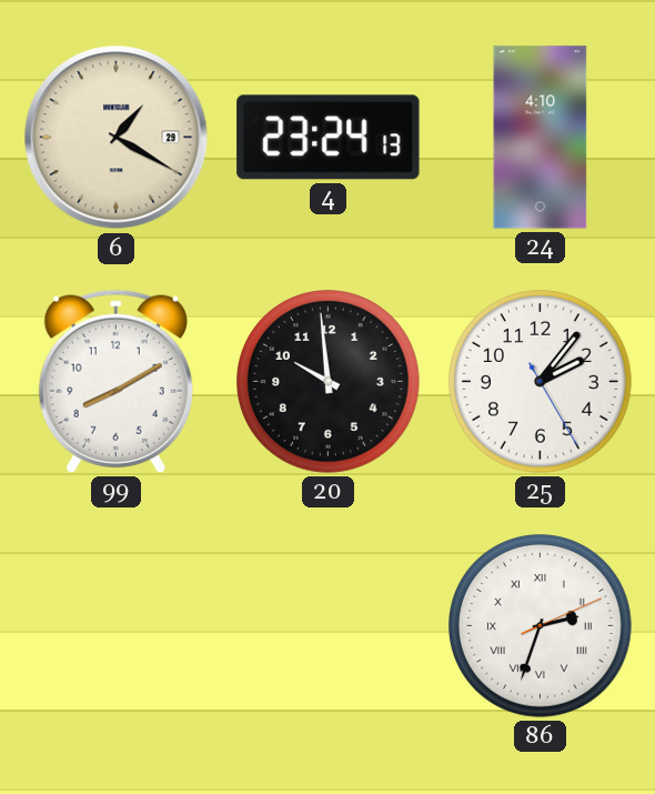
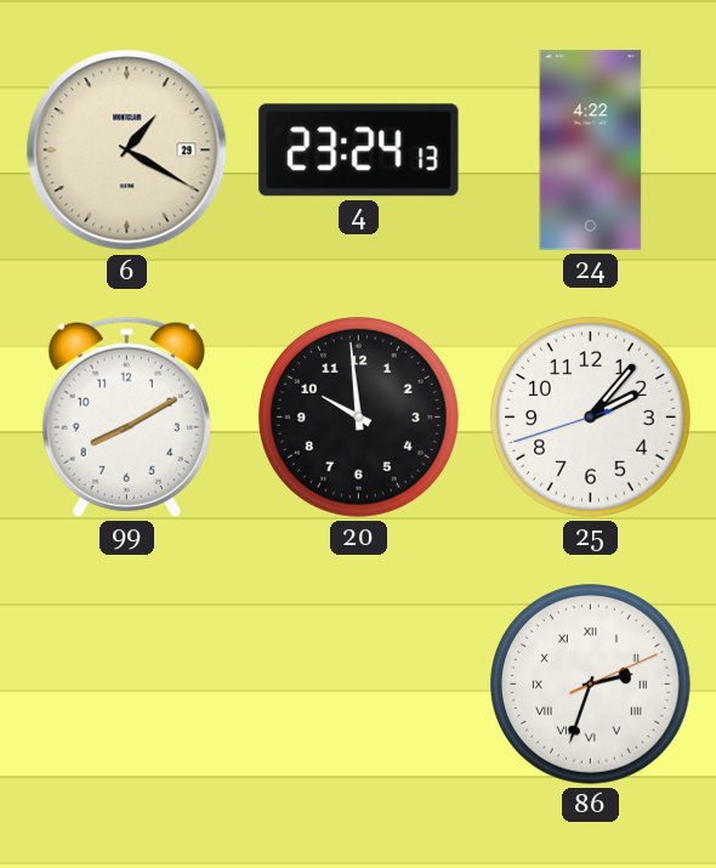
24: 4:10 -> 4:22 (591, 151)
25: 2:06:25 -> 2:06:42 (591, 418)
